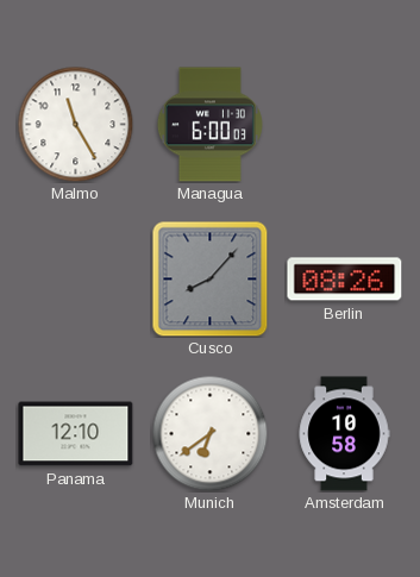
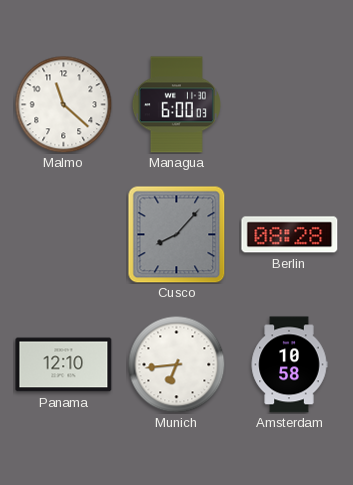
Malmo: 11:25 -> 11:22 (63, 104)
Berlin: 08:26 -> 08:28 (290, 235)
Munich: 6:39 -> 6:44 (176, 364)
